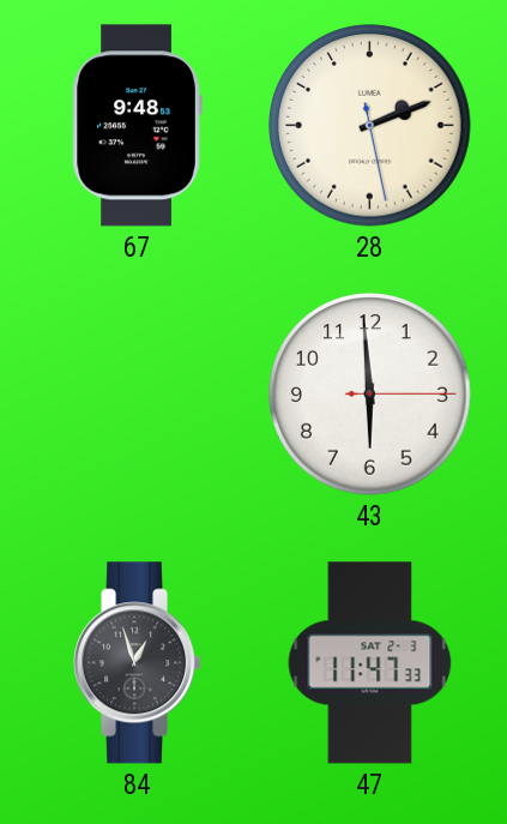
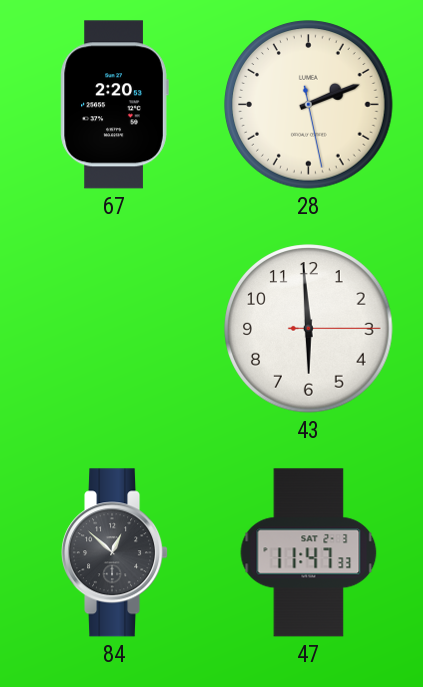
67: 9:48 -> 2:20 (114, 105)
84: 12:57 -> 12:52 (115, 553)
